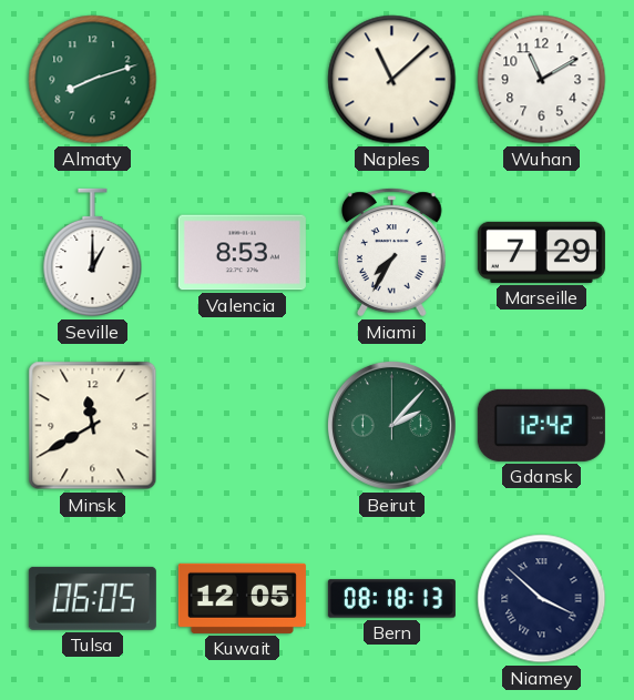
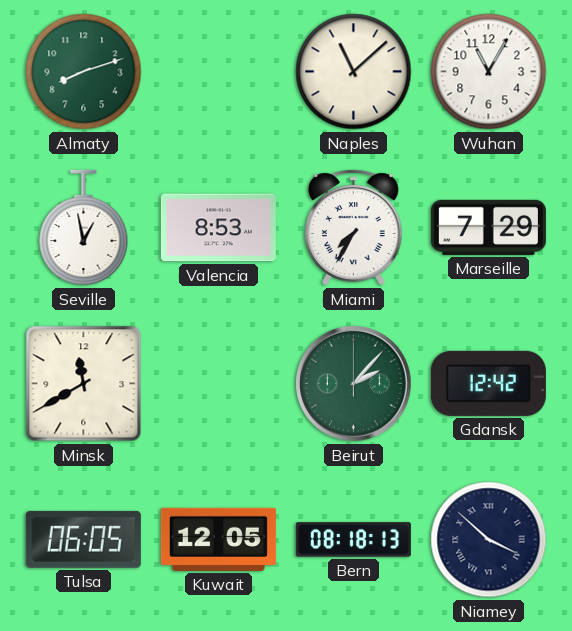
Wuhan: 11:10 -> 11:05 (489, 72)
Seville: 1:00 -> 12:58 (84, 228)
